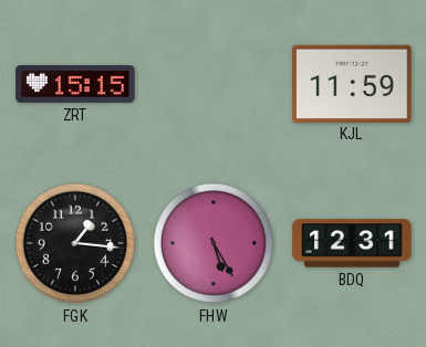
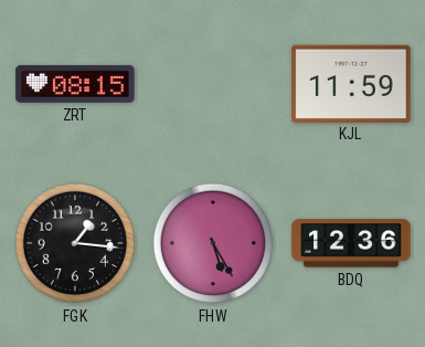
ZRT: 15:15 -> 08:15 (75, 84)
BDQ: 12:31 -> 12:36 (351, 243)
